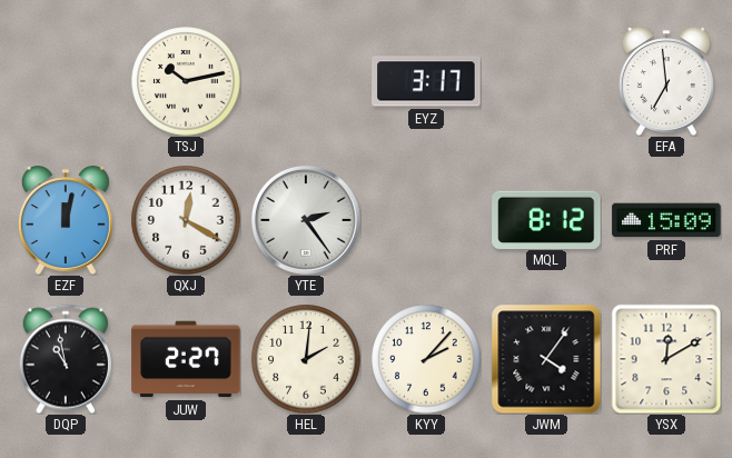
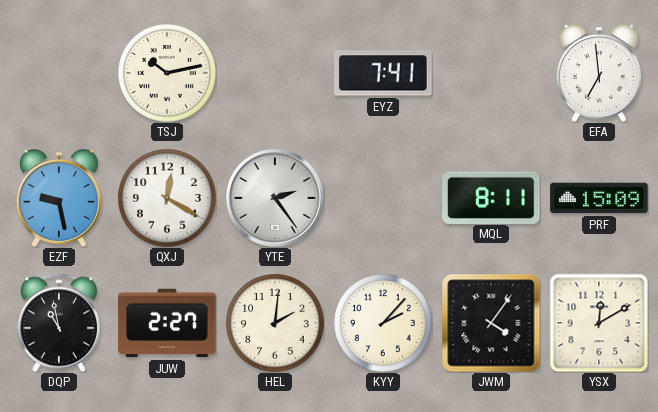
EYZ: 3:17 -> 7:41 (383, 73)
EZF: 12:02 -> 9:28 (59, 198)
MQL: 8:12 -> 8:11 (491, 197)
